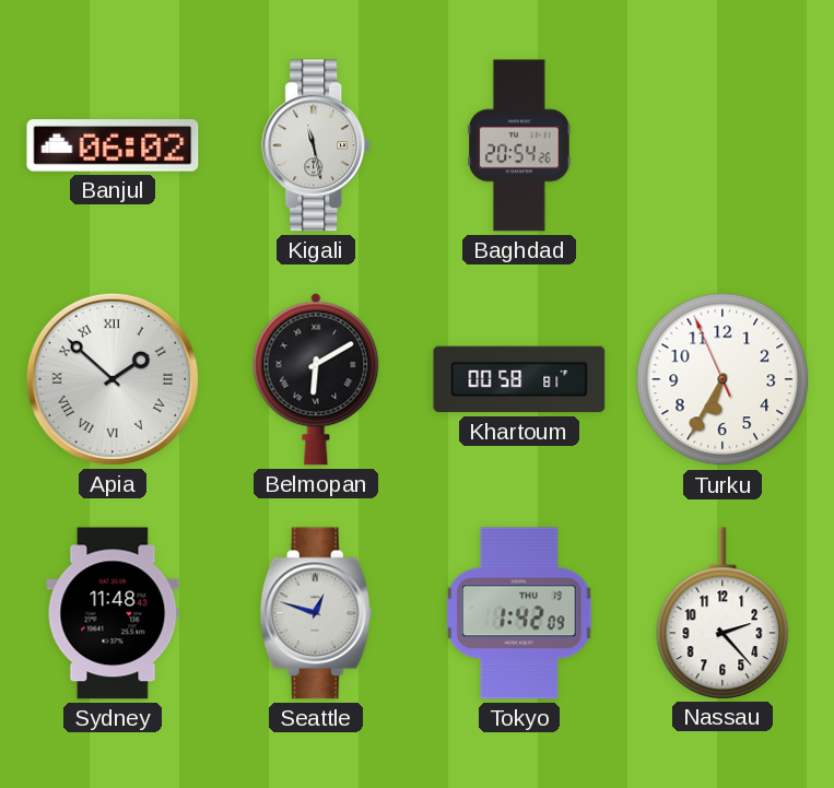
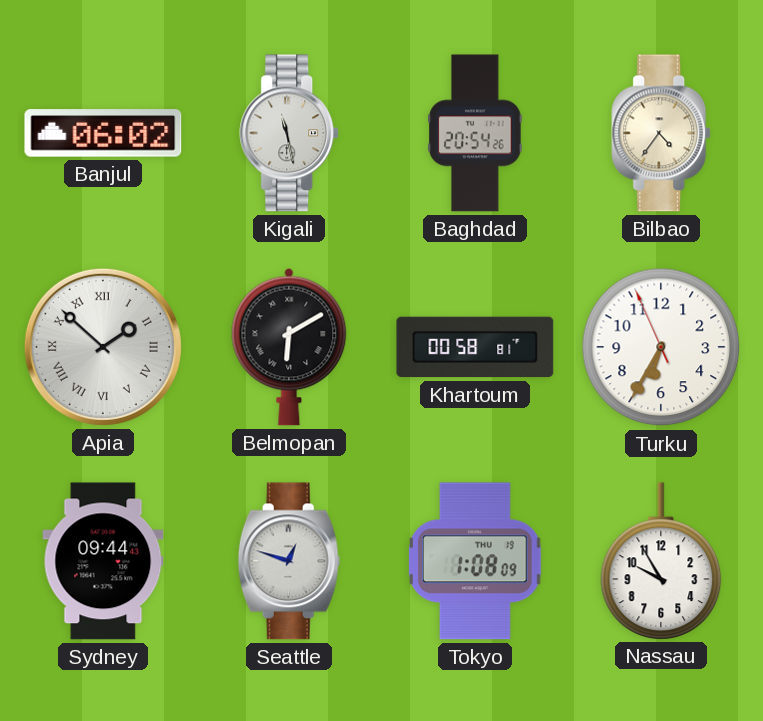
Bilbao: none -> 4:36 (662, 133)
Sydney: 11:48 -> 09:44 (103, 561)
Tokyo: 1:42 -> 1:08 (476, 561)
Nassau: 2:23 -> 9:55 (661, 561)
